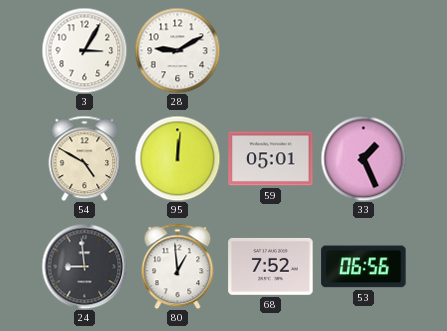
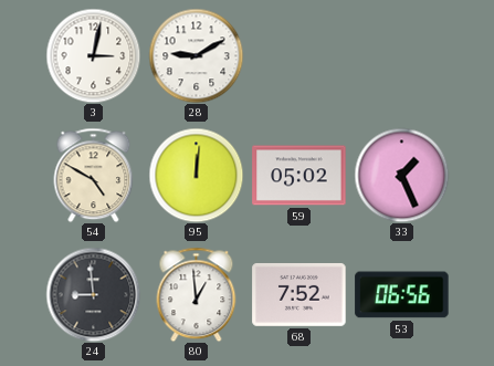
3: 3:05 -> 3:02 (93, 55)
59: 05:01 -> 05:02 (299, 176)
